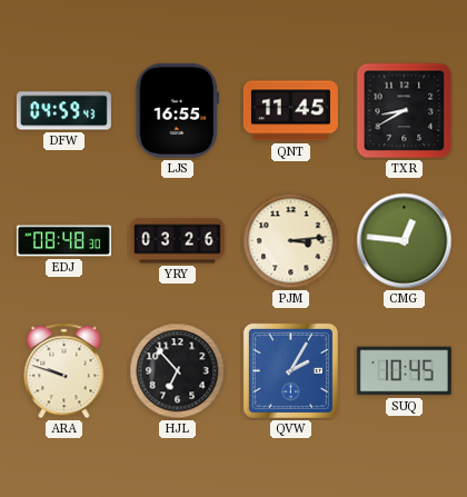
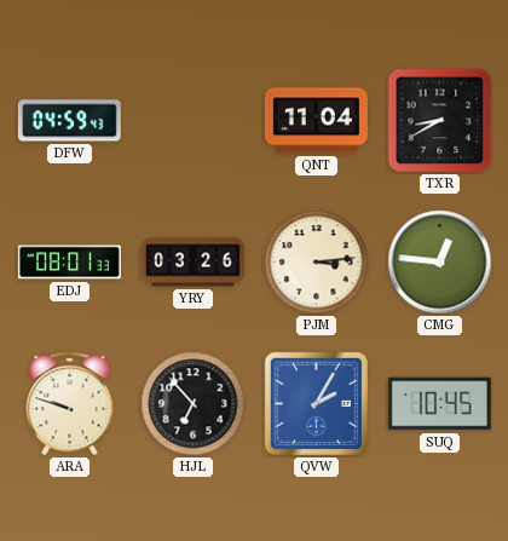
LJS: 16:55 -> none (178, 110)
QNT: 11:45 -> 11:04 (316, 121)
EDJ: 08:48 -> 08:01 (69, 263)
